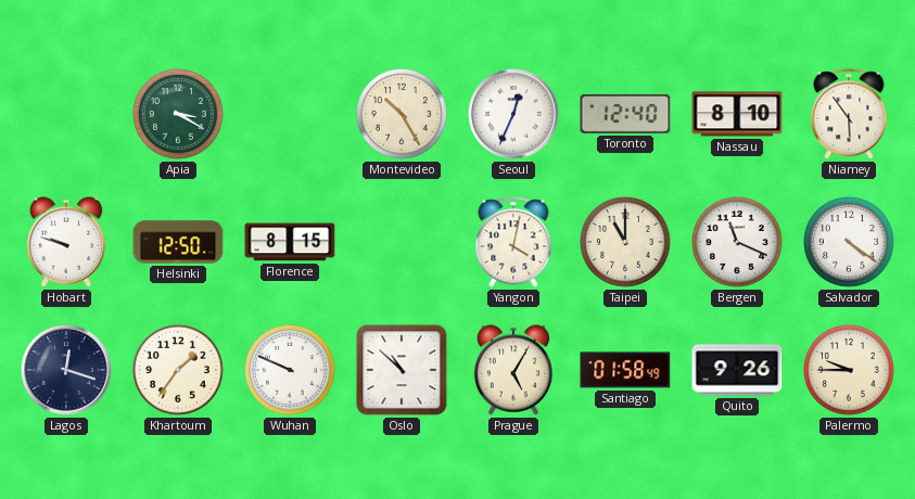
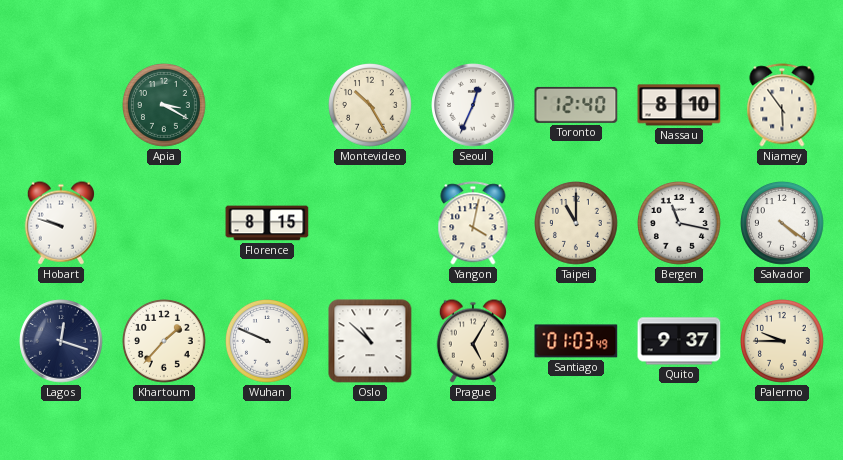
Helsinki: 12:50 -> none (178, 242)
Bergen: 11:19 -> 11:17 (680, 224)
Khartoum: 1:36 -> 1:37 (165, 342)
Santiago: 01:58 -> 01:03 (576, 341)
Quito: 9:26 -> 9:37 (679, 341)
